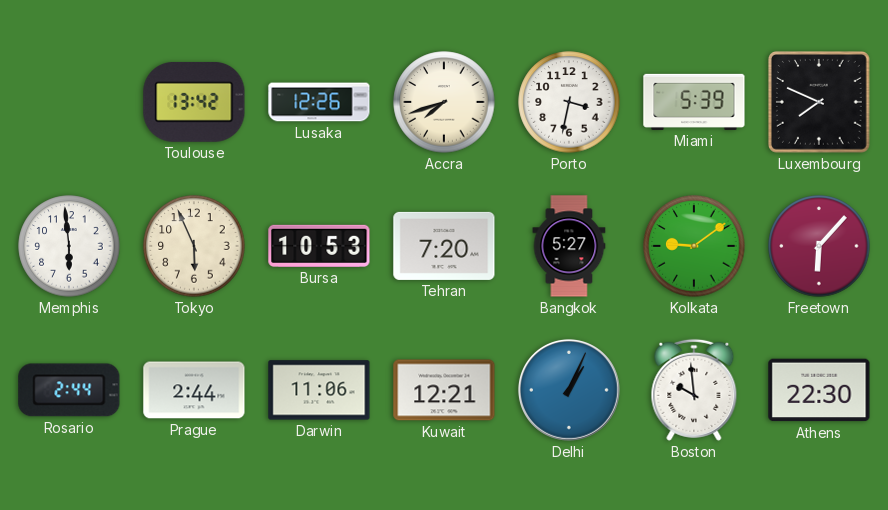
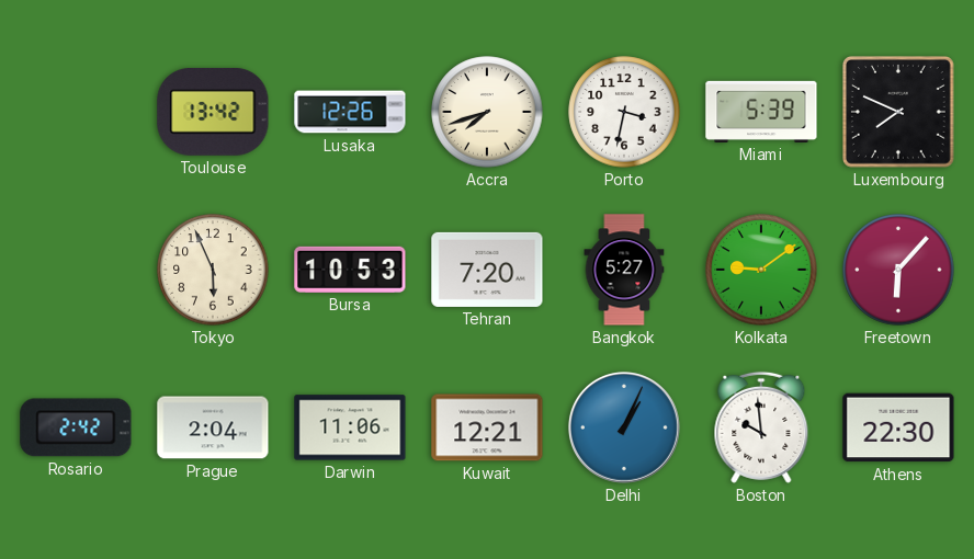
Memphis: 5:59 -> none (69, 246)
Rosario: 2:44 -> 2:42 (76, 427)
Prague: 2:44 -> 2:04 (213, 427)
